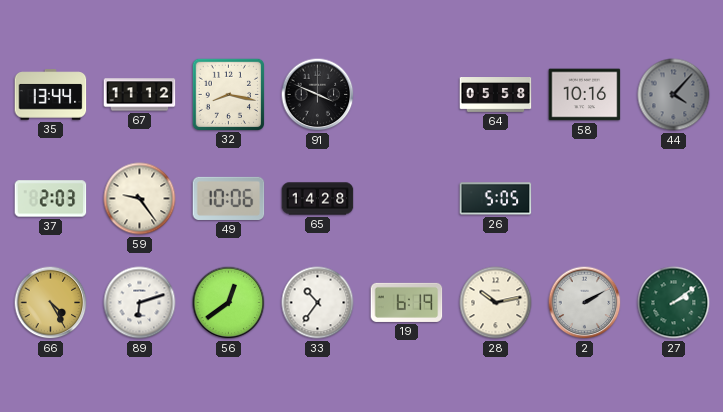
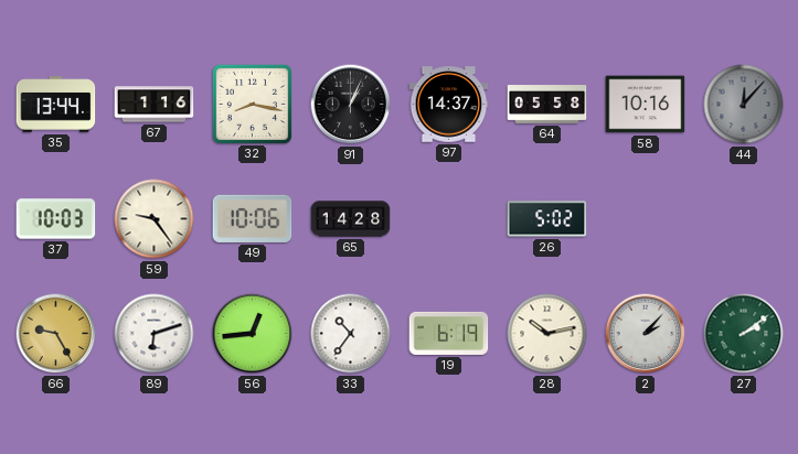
67: 11:12 -> 1:16 (155, 105)
91: 3:49 -> 1:04 (351, 105)
97: none -> 14:37 (449, 105)
44: 4:07 -> 12:07 (744, 105)
37: 2:03 -> 10:03 (56, 219)
26: 5:05 -> 5:02 (547, 219)
66: 4:25 -> 9:25 (56, 334)
56: 12:39 -> 12:44 (253, 334)
2: 2:10 -> 2:07 (646, 334)
